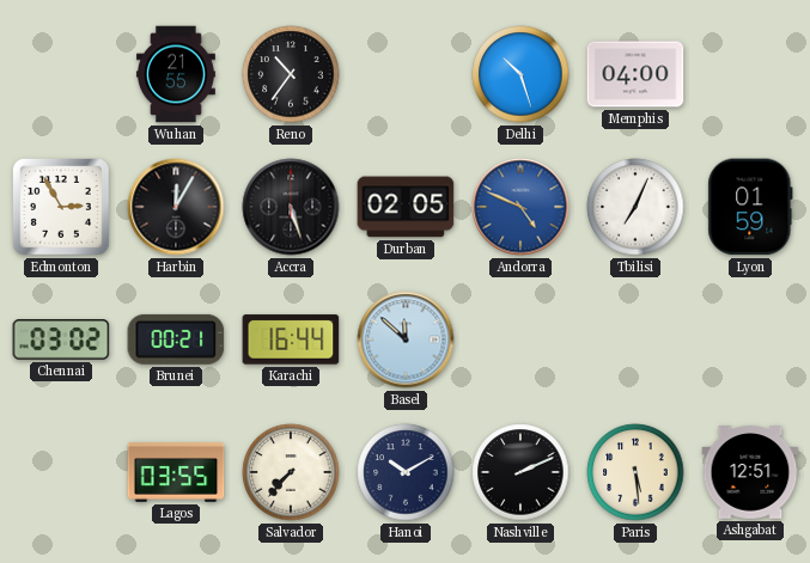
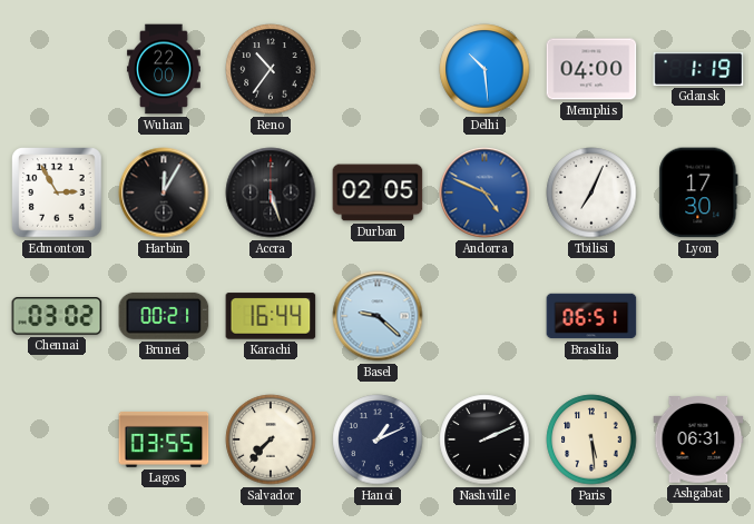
Wuhan: 21:55 -> 22:00 (164, 69)
Delhi: 10:27 -> 10:29 (484, 69)
Gdansk: none -> 1:19 (698, 69)
Lyon: 01:59 -> 17:30 (698, 192)
Basel: 11:52 -> 9:22 (378, 316)
Brasilia: none -> 06:51 (591, 316)
Hanoi: 10:10 -> 1:11 (378, 439)
Ashgabat: 12:51 -> 06:31 (698, 439)
